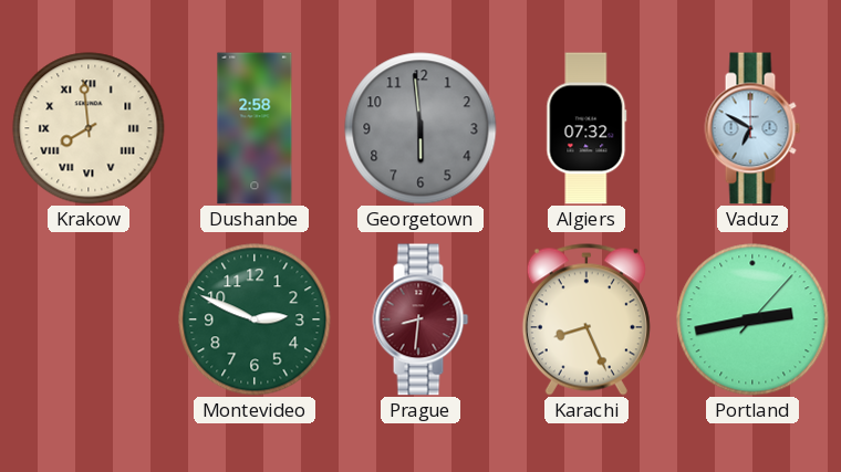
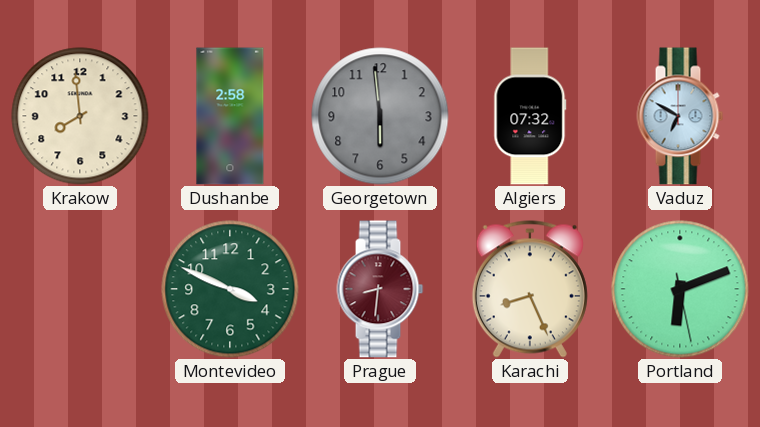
Krakow numerals: Roman -> Arabic (80, 116)
Montevideo: 2:49 -> 3:49 (230, 289)
Portland: 2:43 -> 6:11 (680, 289)
